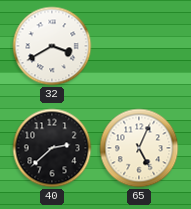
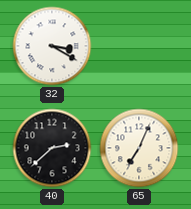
32: 3:40 -> 3:20 (52, 46)
65: 5:04 -> 7:04 (139, 148)
